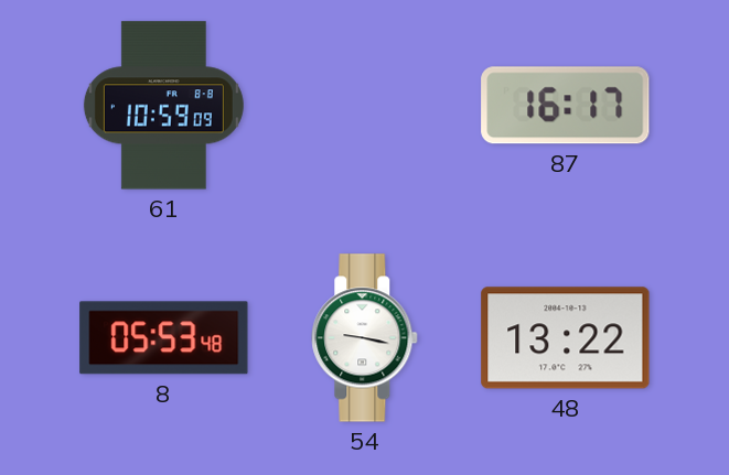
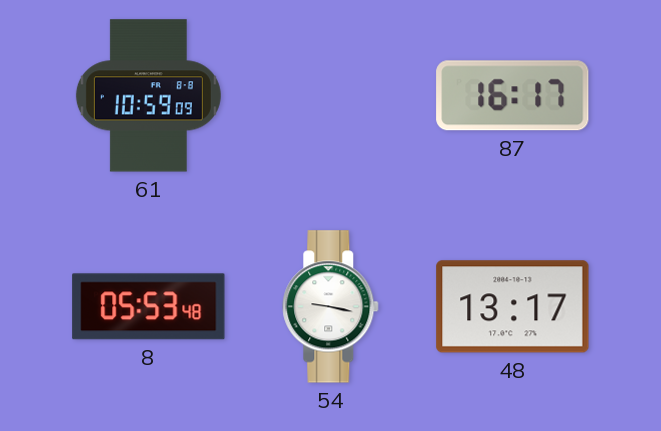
48: 13:22 -> 13:17 (513, 307)
